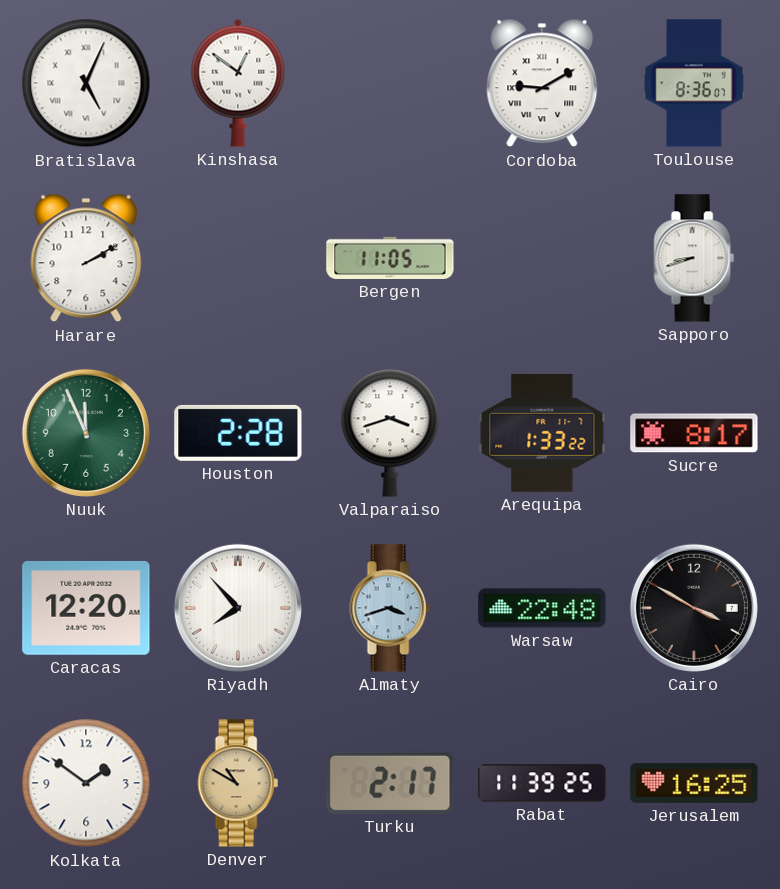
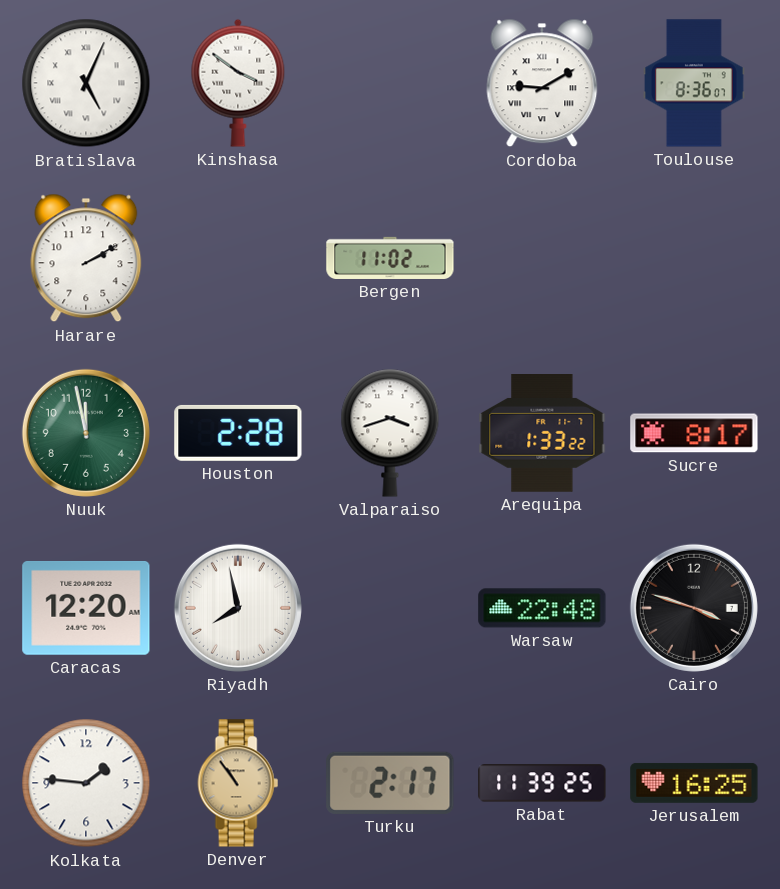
Kinshasa: 12:51 -> 3:51 (238, 83)
Bergen: 11:05 -> 11:02 (390, 258)
Sapporo: 8:42 -> none (694, 258)
Nuuk: 11:56 -> 11:58 (86, 433)
Riyadh: 7:53 -> 7:58 (238, 608)
Almaty: 3:42 -> none (390, 608)
Cairo: 3:50 -> 3:48 (694, 608)
Kolkata: 1:51 -> 1:46 (86, 783)
Denver: 10:50 -> 10:54 (238, 783)
